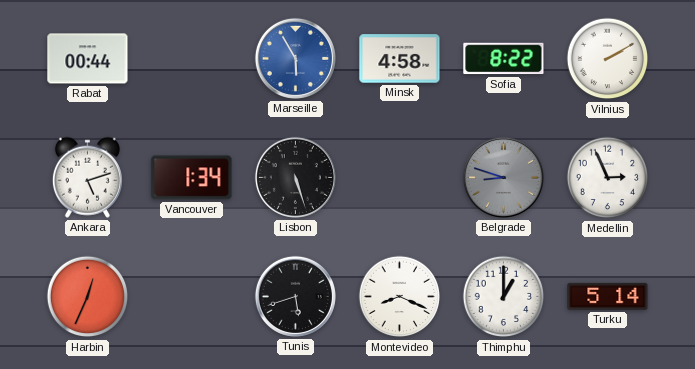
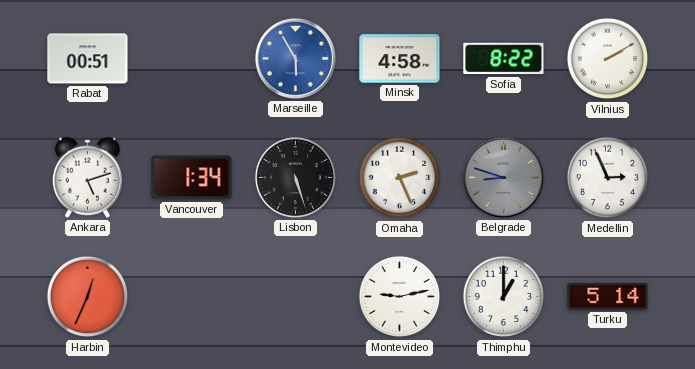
Rabat: 00:44 -> 00:51 (88, 59)
Omaha: none -> 2:26 (400, 178)
Tunis: 5:42 -> none (295, 296)
Montevideo: 8:19 -> 9:13 (400, 297)
